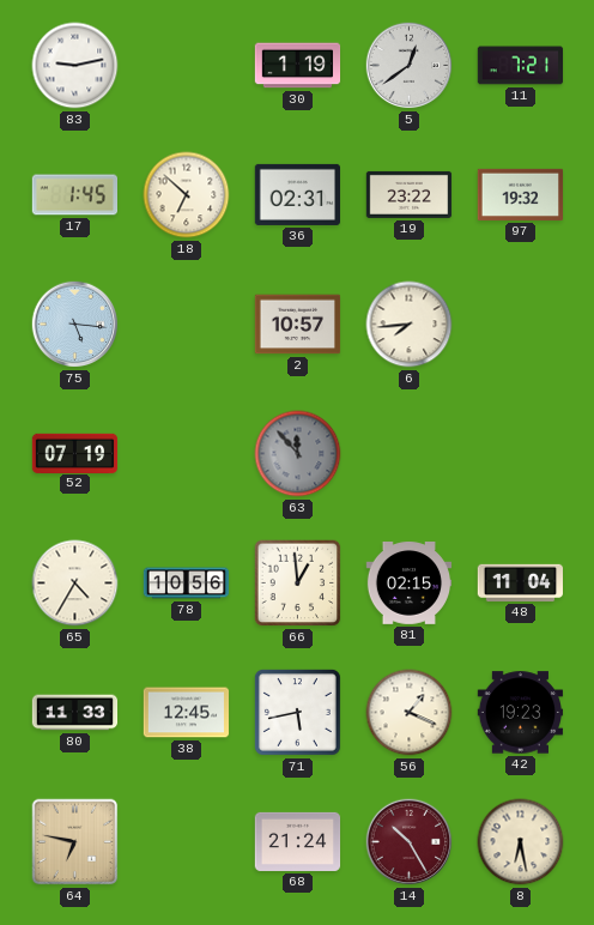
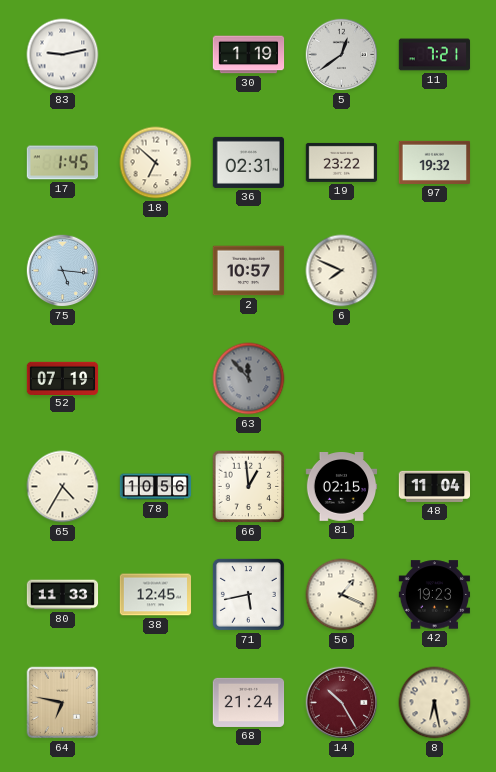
6: 7:44 -> 7:49 (342, 271)
